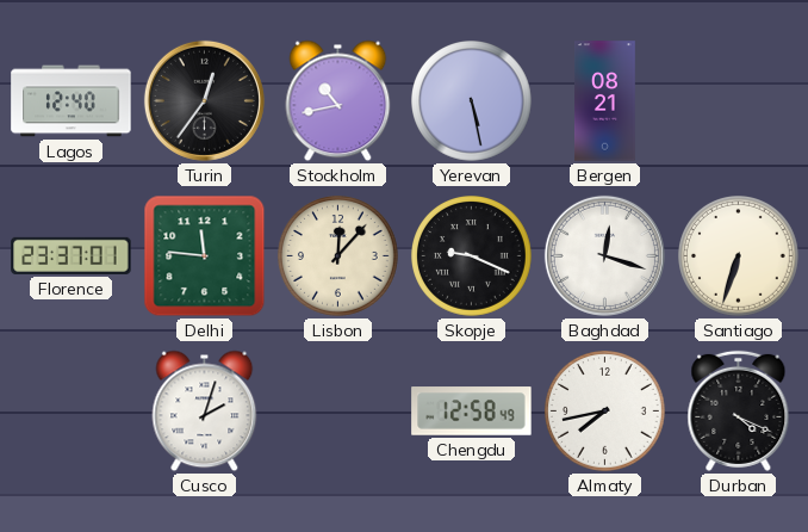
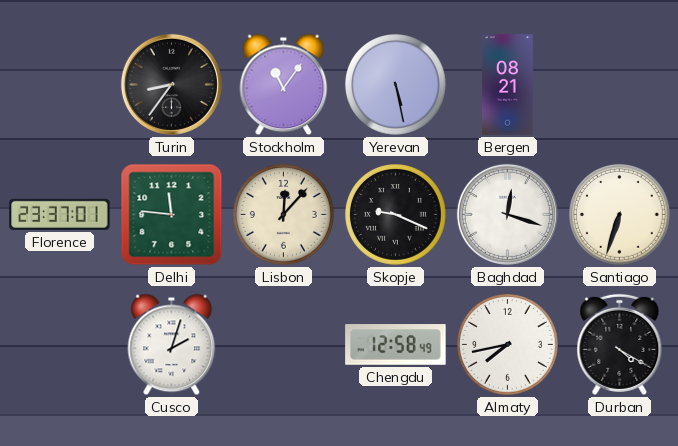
Lagos: 12:40 -> none (72, 101)
Turin: 12:36 -> 8:36 (171, 84)
Stockholm: 10:43 -> 11:06 (284, 85)
Durban: 4:19 -> 4:20 (620, 344)
